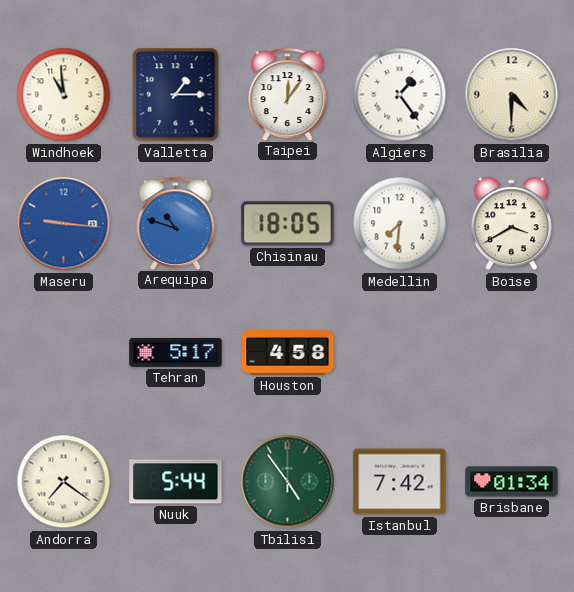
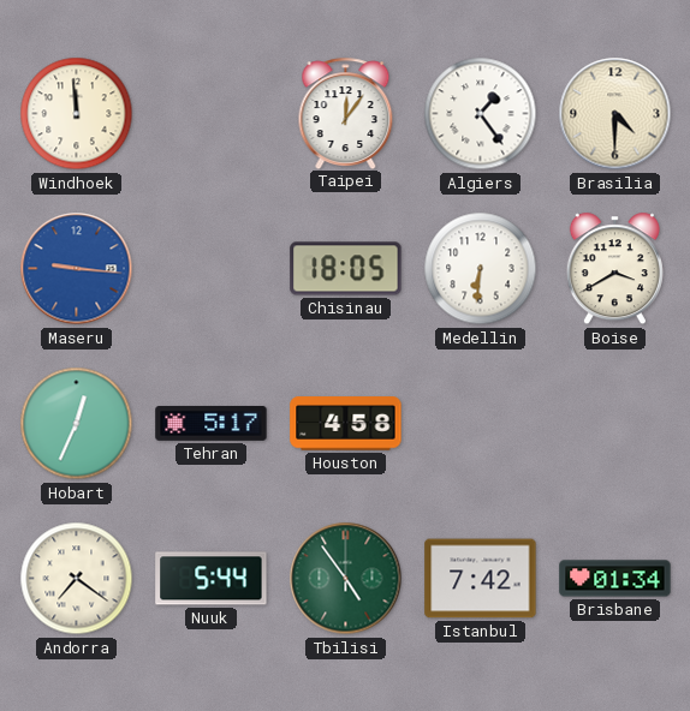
Windhoek: 10:59 -> 11:59 (77, 114)
Valletta: 1:15 -> none (176, 95)
Arequipa: 10:48 -> none (176, 223)
Medellin: 7:31 -> 6:31 (481, 269)
Hobart: none -> 12:34 (77, 424)
